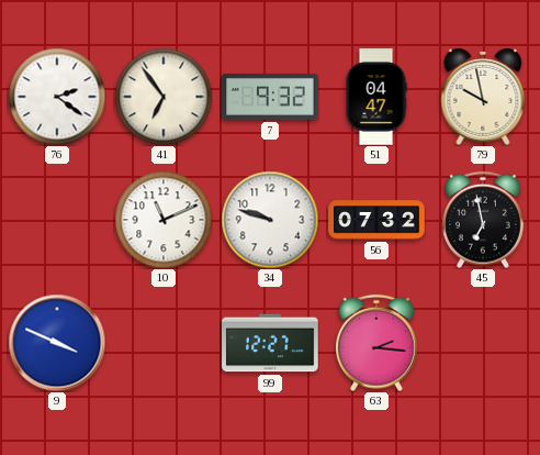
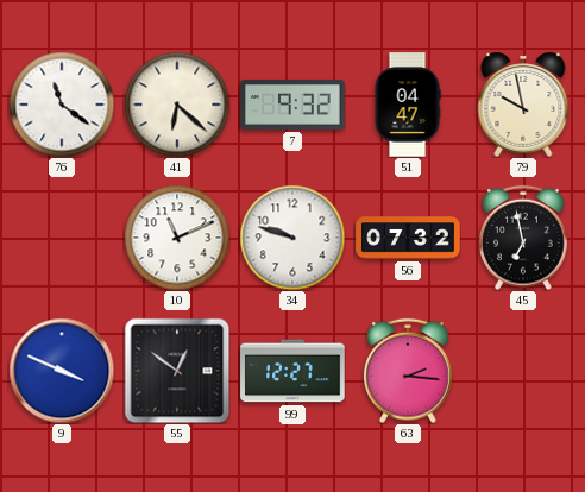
76: 2:21 -> 11:21 (62, 105)
41: 6:54 -> 6:22 (177, 105)
55: none -> 12:51 (177, 371)
